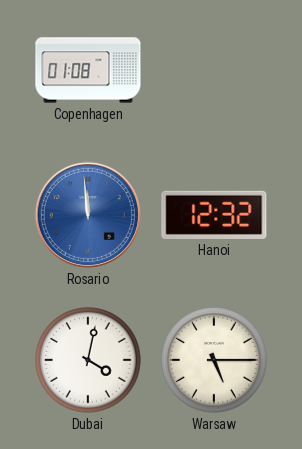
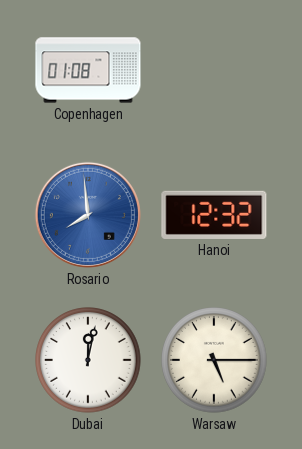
Rosario: 11:59 -> 7:59 (88, 215)
Dubai: 4:02 -> 12:02 (88, 360)
